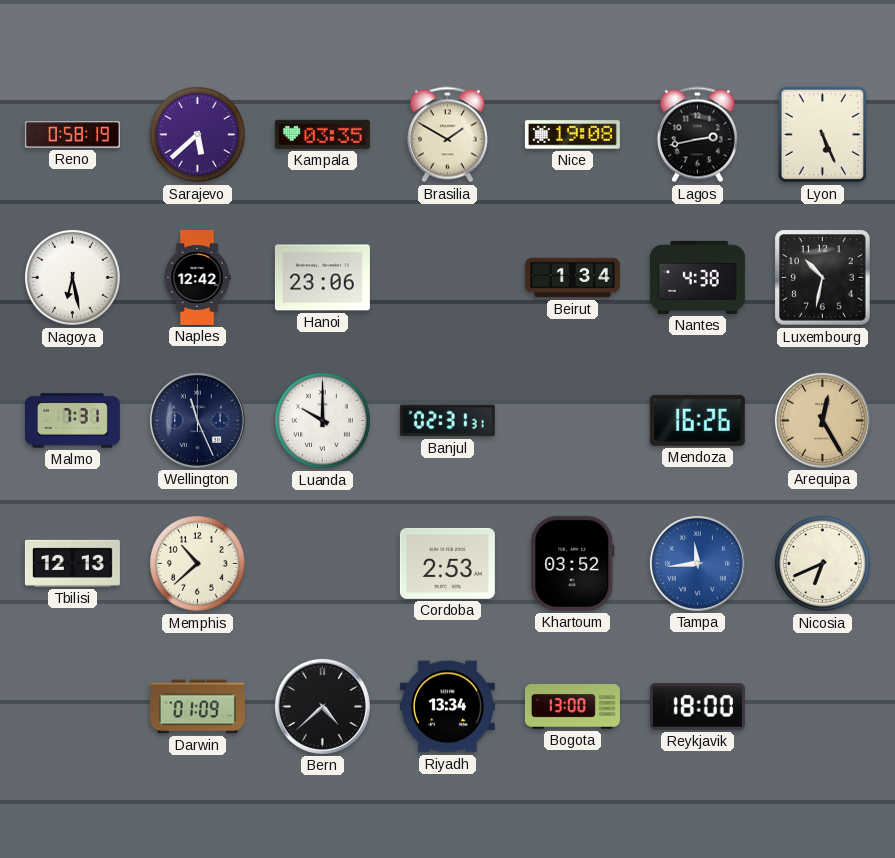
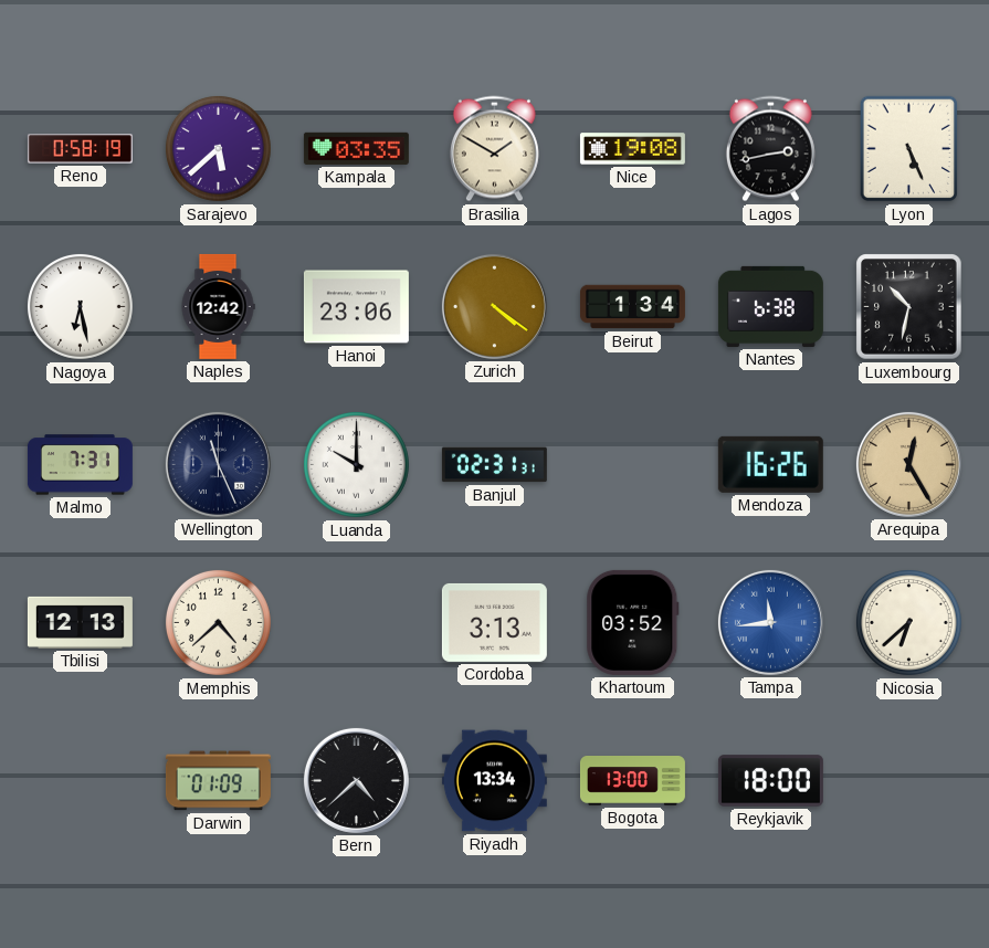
Zurich: none -> 4:21 (494, 306)
Nantes: 4:38 -> 6:38 (770, 306)
Memphis: 10:38 -> 4:38 (218, 622)
Cordoba: 2:53 -> 3:13 (494, 622)
Nicosia: 6:41 -> 6:38 (908, 622)
